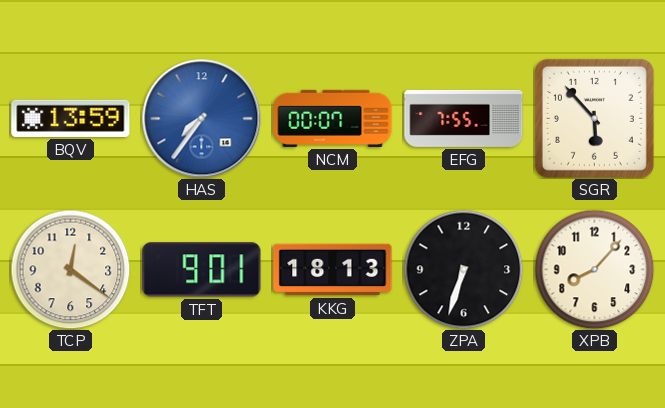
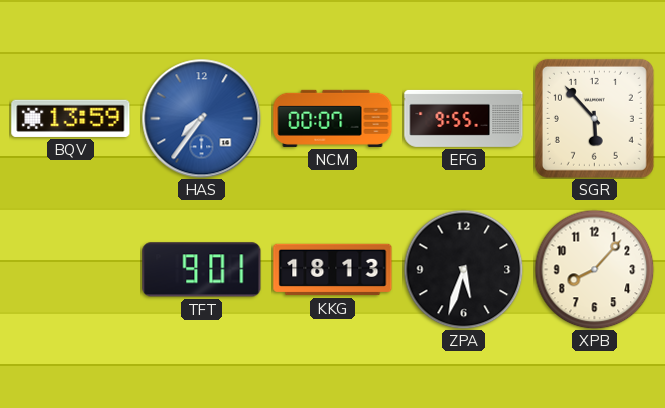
EFG: 7:55 -> 9:55 (464, 118)
TCP: 12:21 -> none (70, 269)
ZPA: 6:33 -> 5:33 (463, 269)
